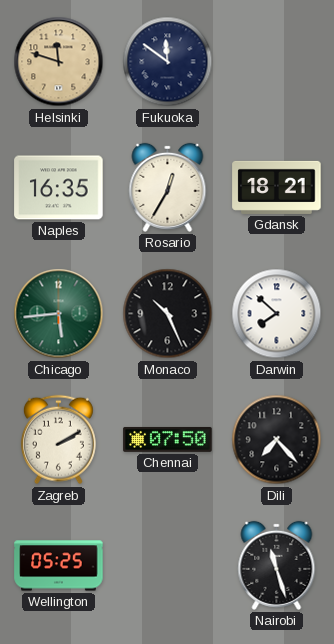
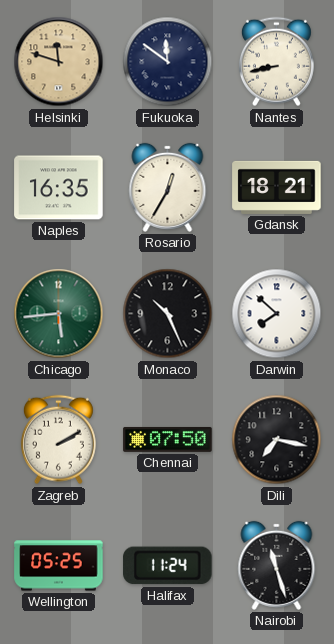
Nantes: none -> 8:43 (276, 62)
Dili: 7:23 -> 7:17 (277, 440)
Halifax: none -> 11:24 (168, 566)
